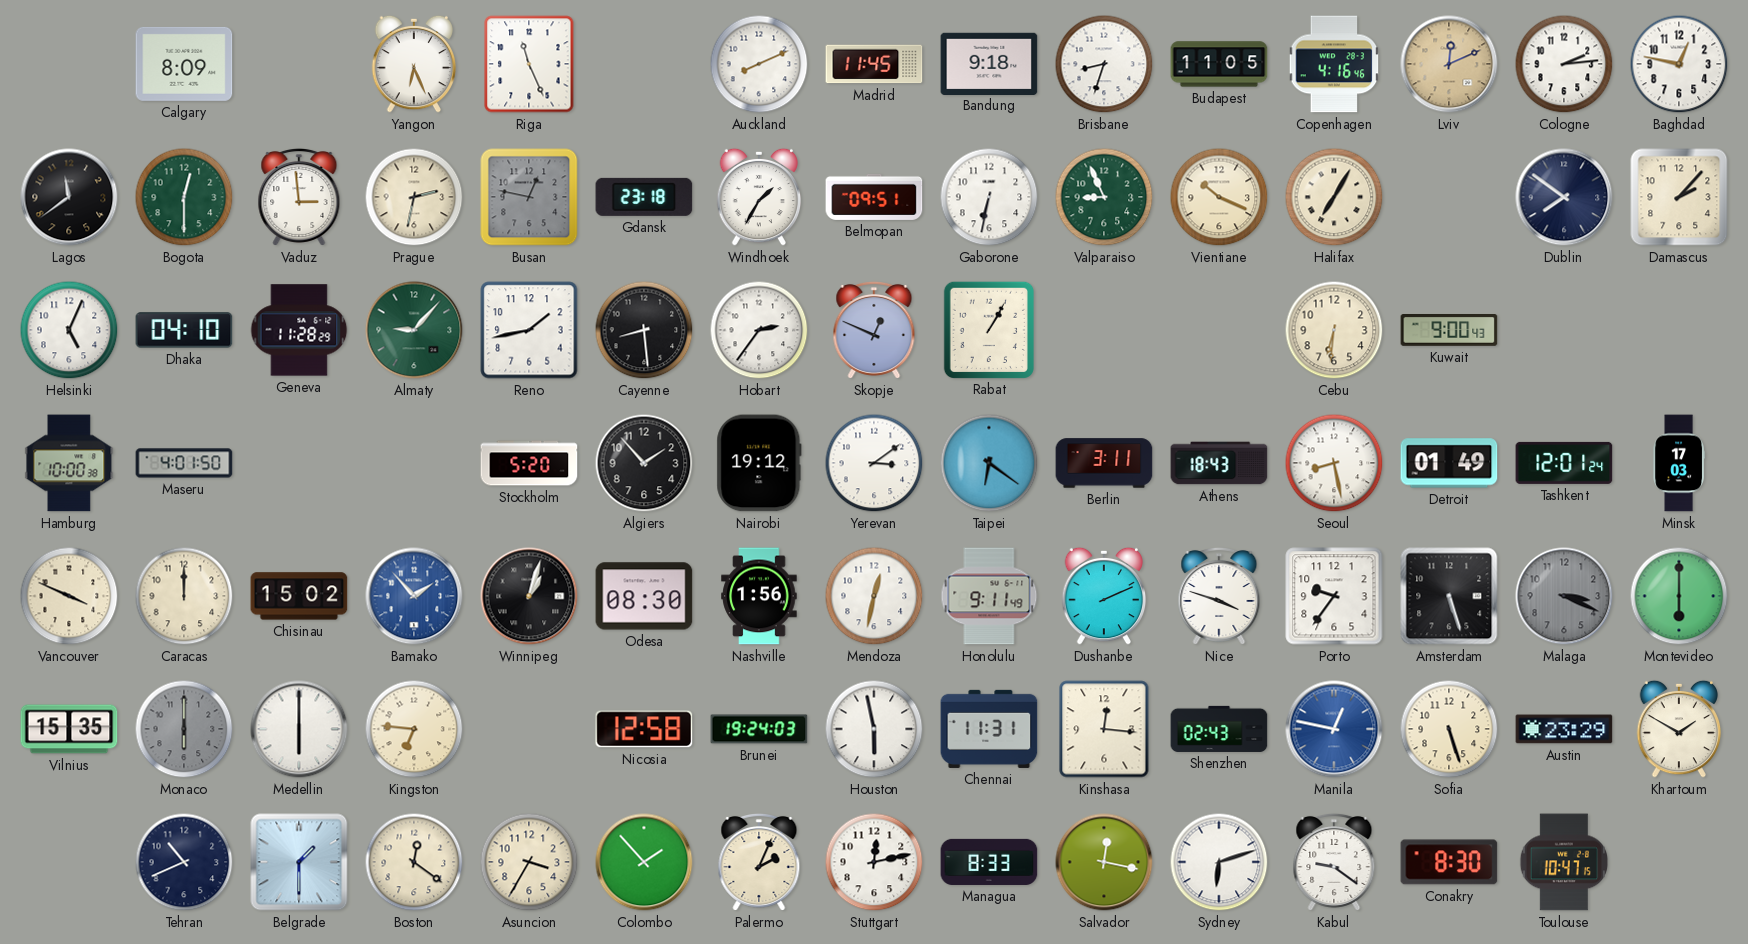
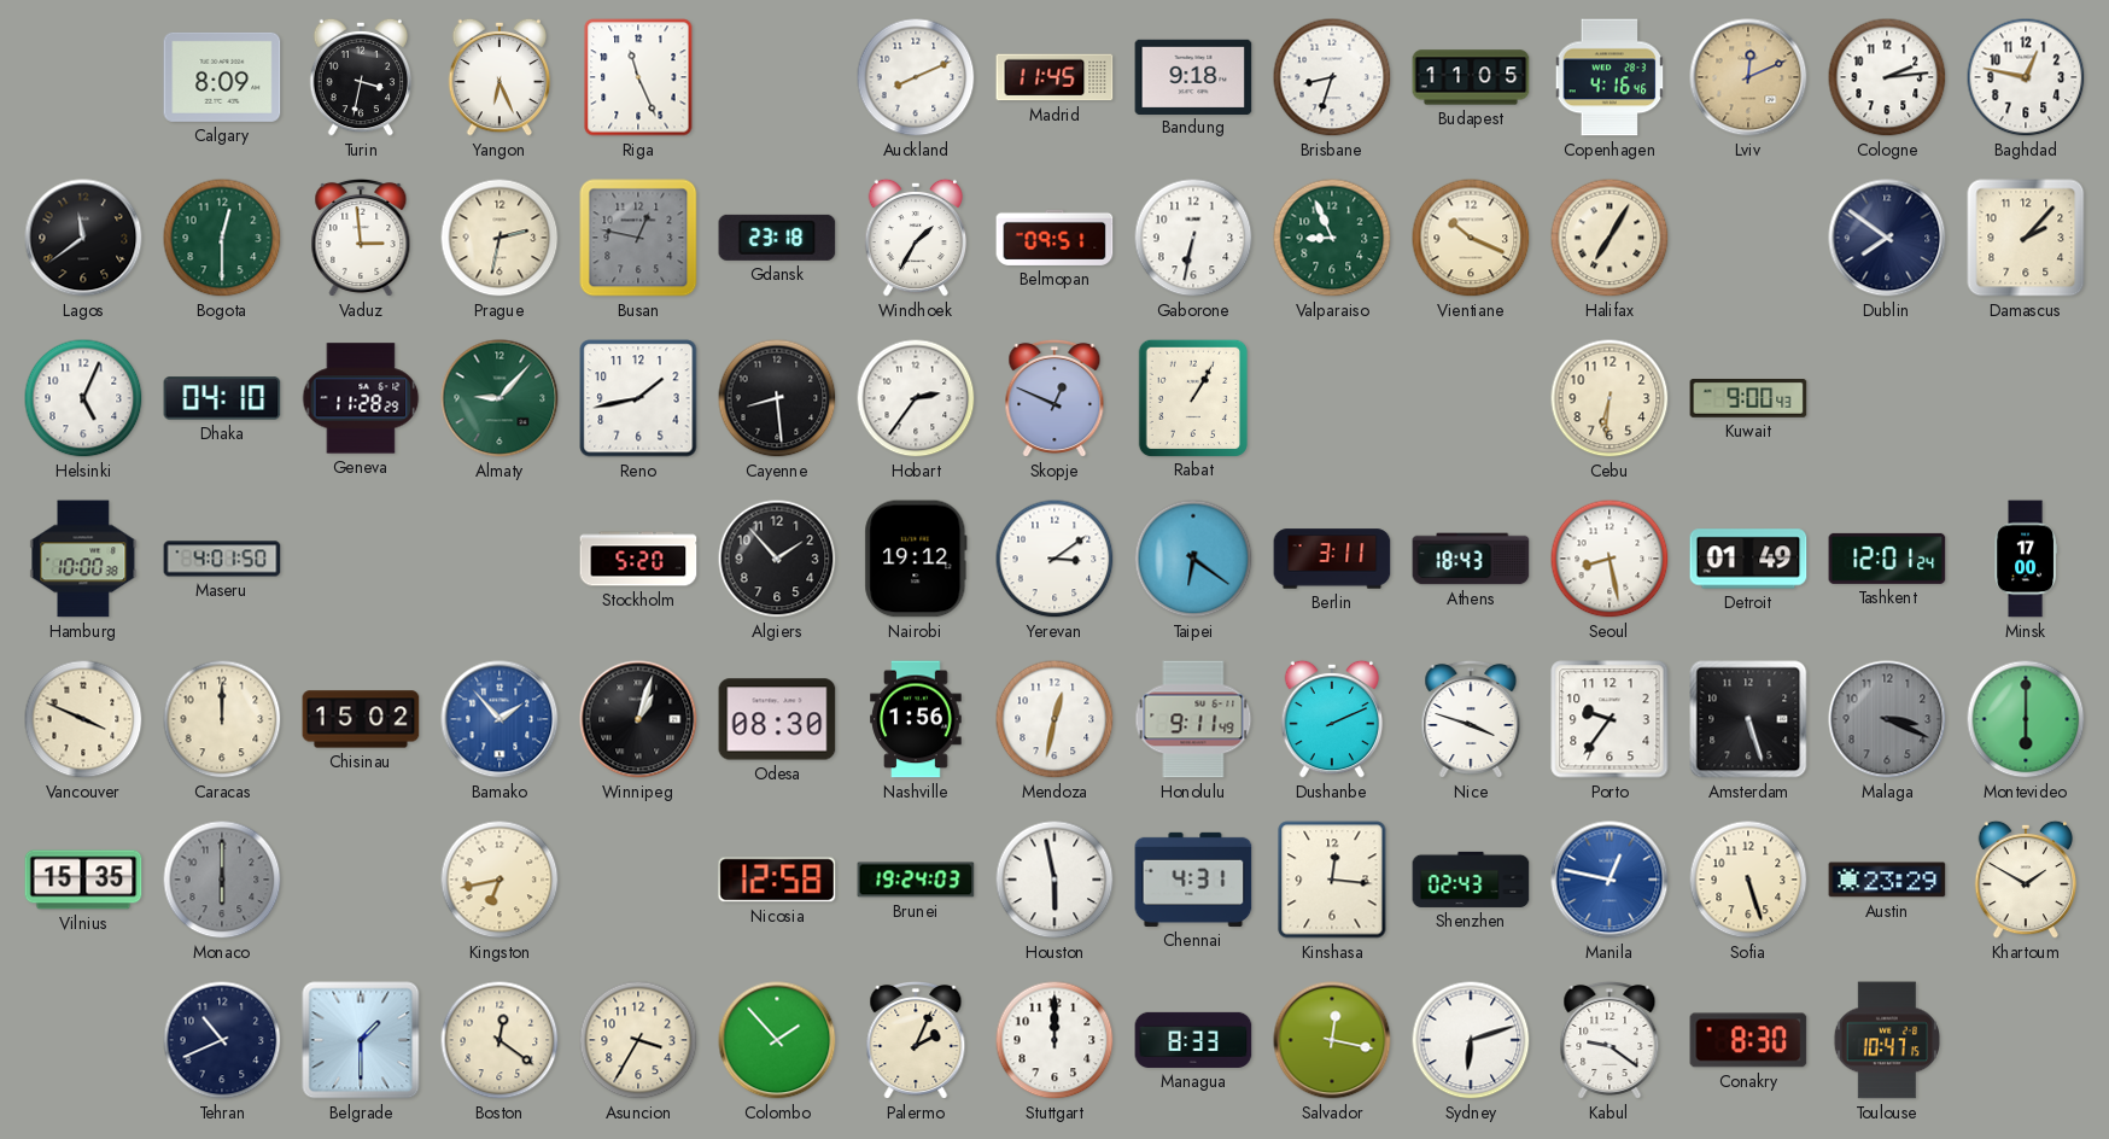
Turin: none -> 3:32 (361, 77)
Minsk: 17:03 -> 17:00 (2025, 559)
Medellin: 6:00 -> none (299, 729)
Kingston: 6:46 -> 6:43 (499, 880)
Chennai: 11:31 -> 4:31 (1193, 880)
Stuttgart: 12:13 -> 12:00 (1054, 1040)
